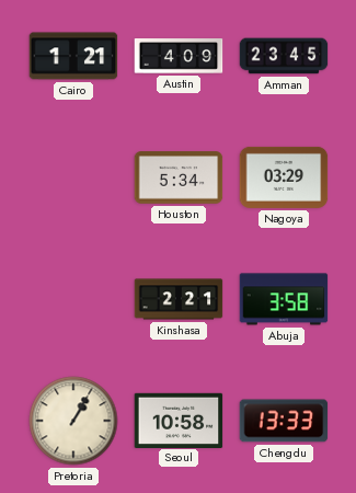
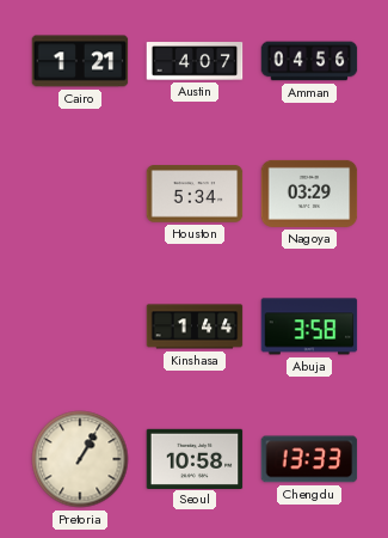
Austin: 4:09 -> 4:07 (195, 61)
Amman: 23:45 -> 04:56 (309, 61)
Kinshasa: 2:21 -> 1:44 (195, 326)
